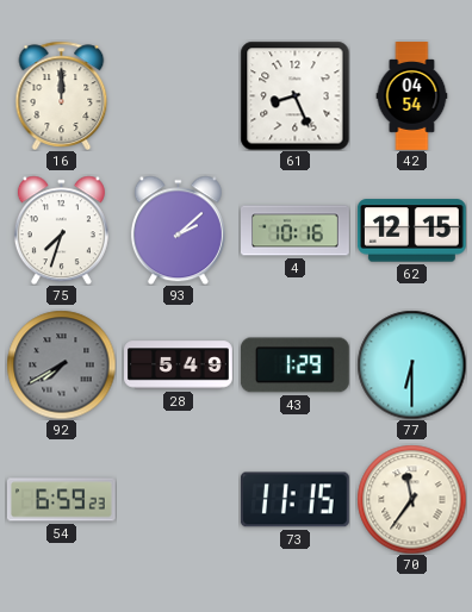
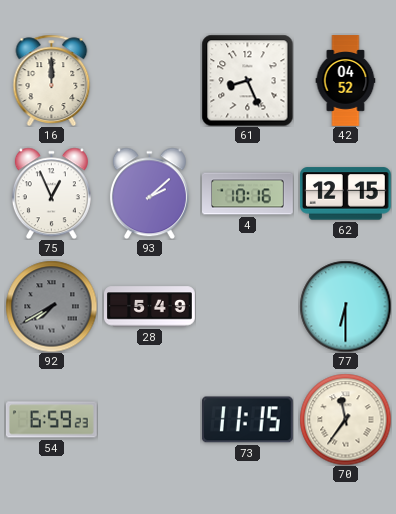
42: 04:54 -> 04:52 (346, 81)
75: 7:33 -> 12:56 (51, 193)
43: 1:29 -> none (294, 366)
